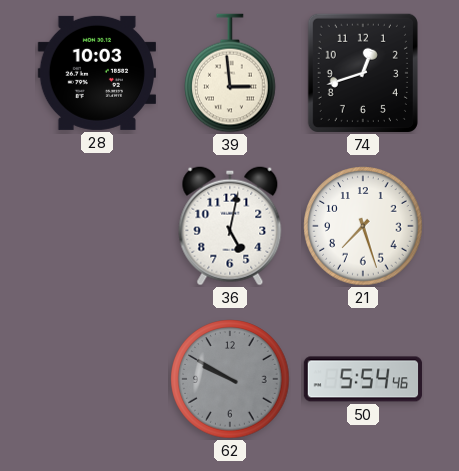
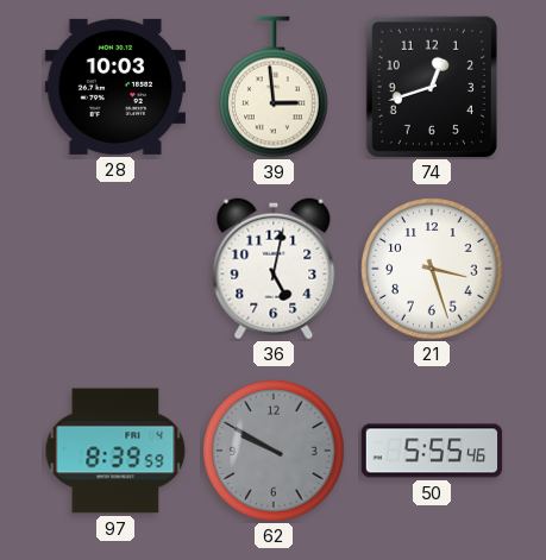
21: 7:27 -> 3:27 (432, 269)
97: none -> 8:39 (115, 451)
50: 5:54 -> 5:55 (432, 451)
